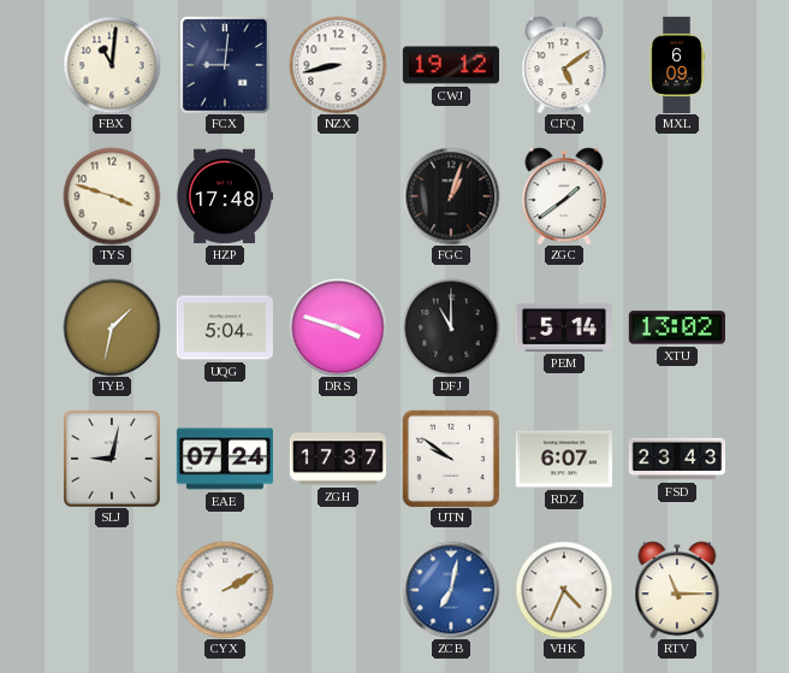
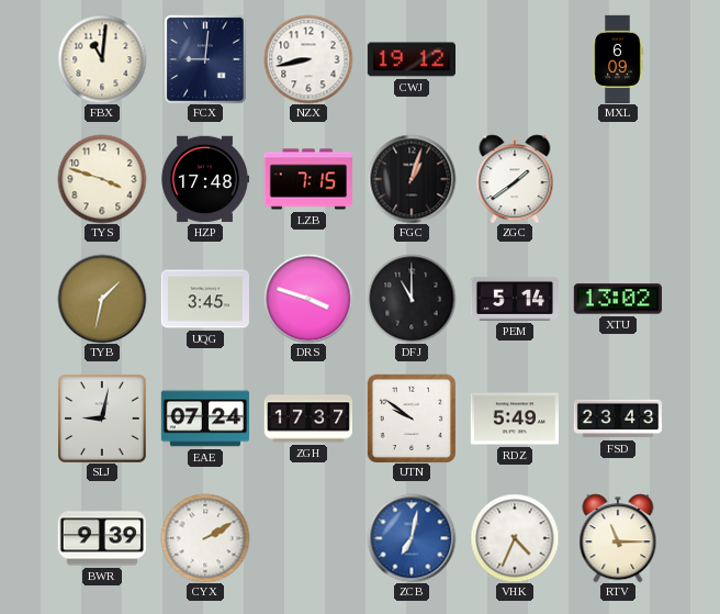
CFQ: 5:09 -> none (564, 65)
LZB: none -> 7:15 (307, 179)
UQG: 5:04 -> 3:45 (204, 299)
RDZ: 6:07 -> 5:49 (514, 418)
BWR: none -> 9:39 (102, 538)
